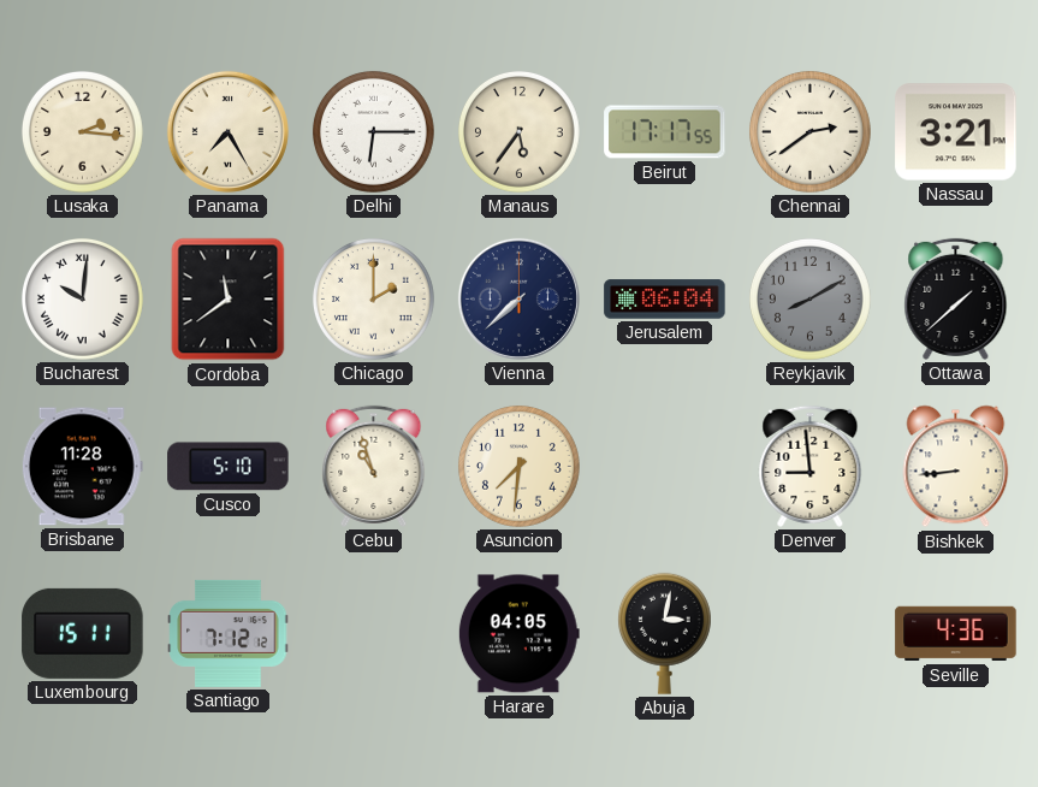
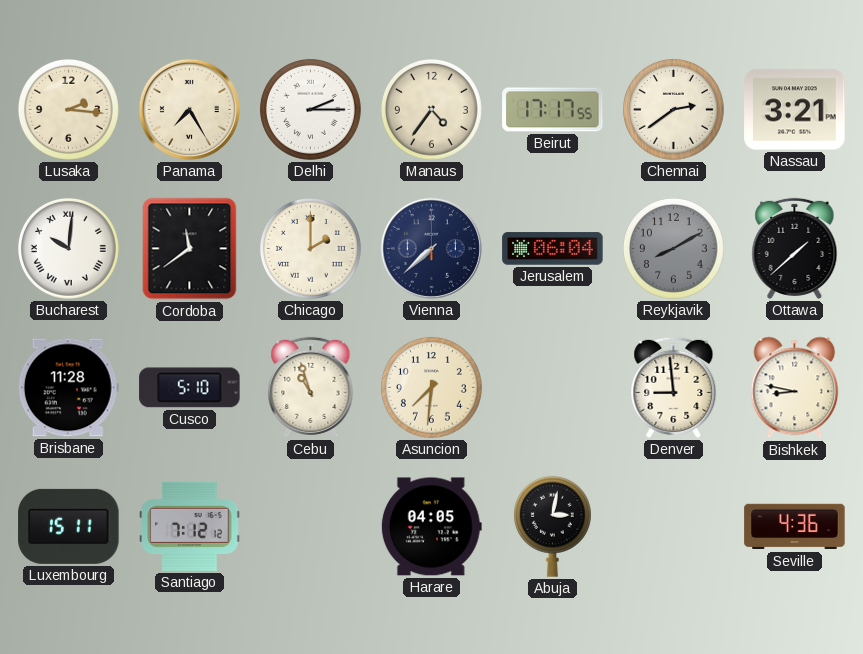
Delhi: 6:15 -> 2:15 (310, 110)
Manaus: 5:36 -> 4:36 (431, 110)
Bishkek: 8:44 -> 8:47 (795, 388)
